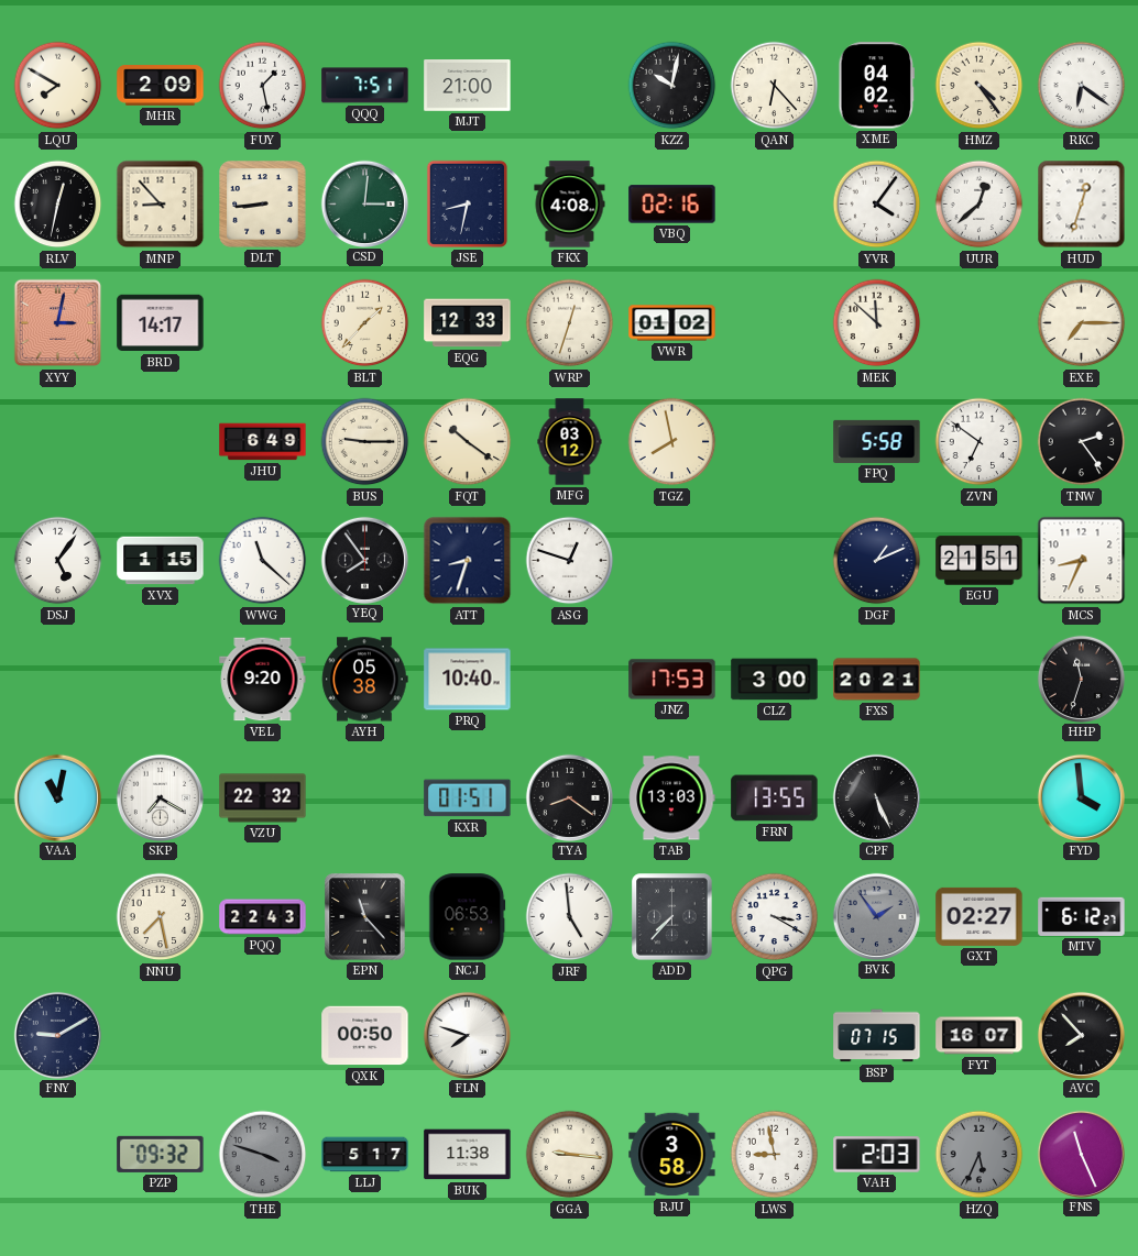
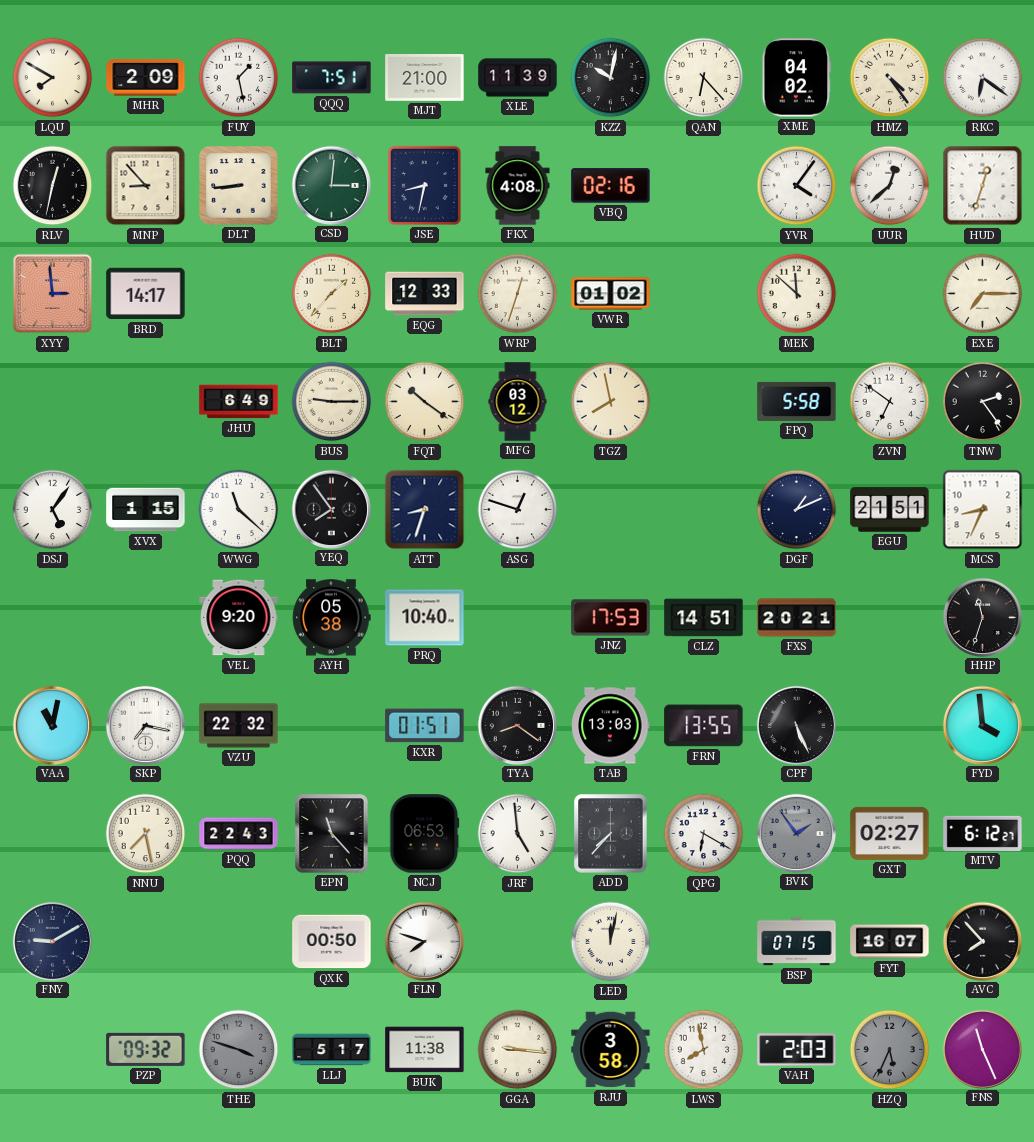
XLE: none -> 11:39 (518, 78)
XYY: 3:02 -> 2:59 (53, 294)
CLZ: 3:00 -> 14:51 (704, 618)
SKP: 7:20 -> 7:17 (145, 725)
QPG: 3:20 -> 6:20 (704, 834)
LED: none -> 12:02 (611, 942)
LWS: 8:58 -> 7:58 (704, 1050)
